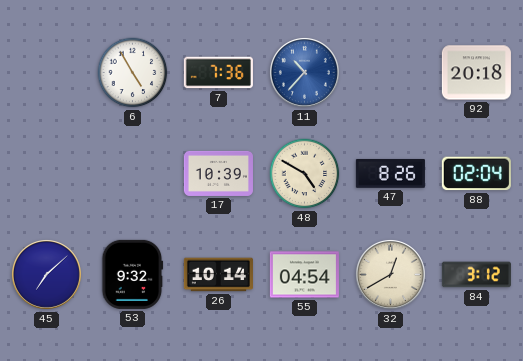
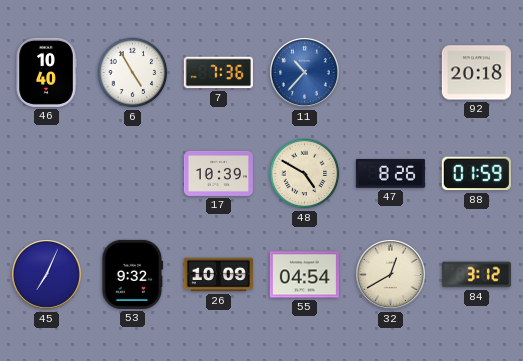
46: none -> 10:40 (46, 72)
88: 02:04 -> 01:59 (476, 174)
45: 7:08 -> 7:04 (46, 274)
26: 10:14 -> 10:09 (218, 275)
